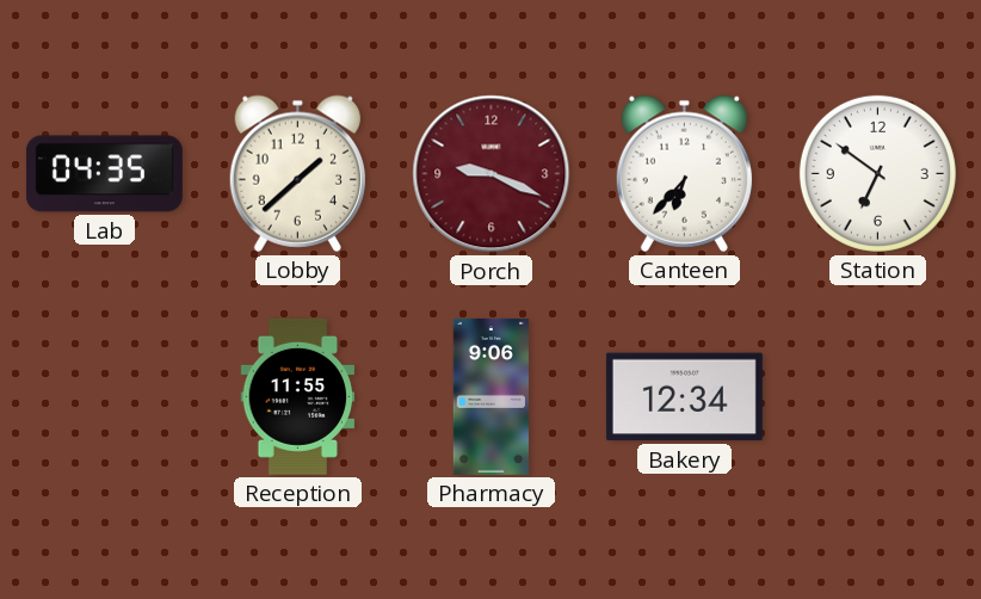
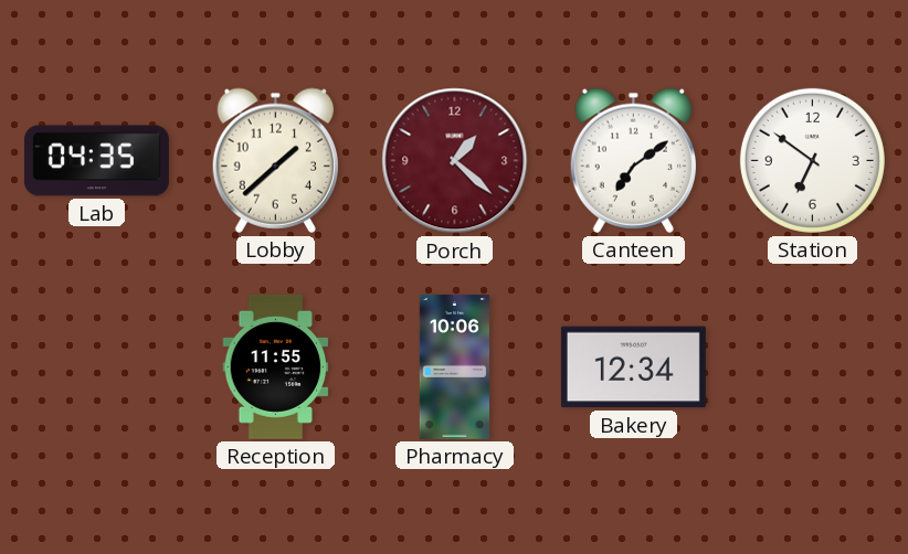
Porch: 9:19 -> 1:22 (455, 161)
Canteen: 6:37 -> 7:09 (633, 160)
Pharmacy: 9:06 -> 10:06 (455, 366)
